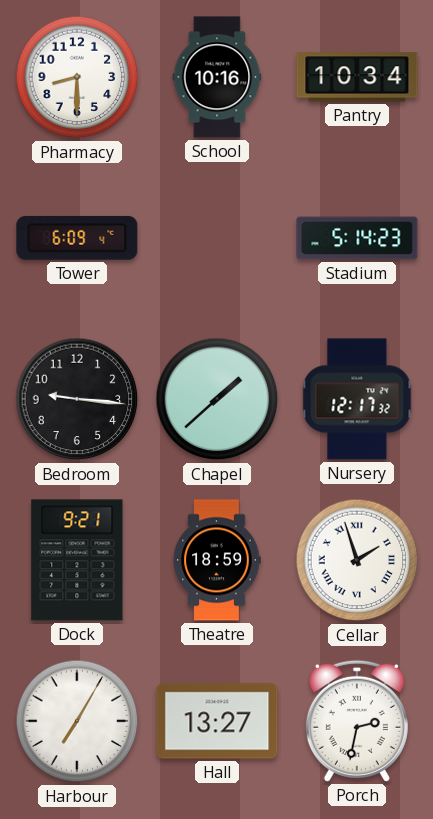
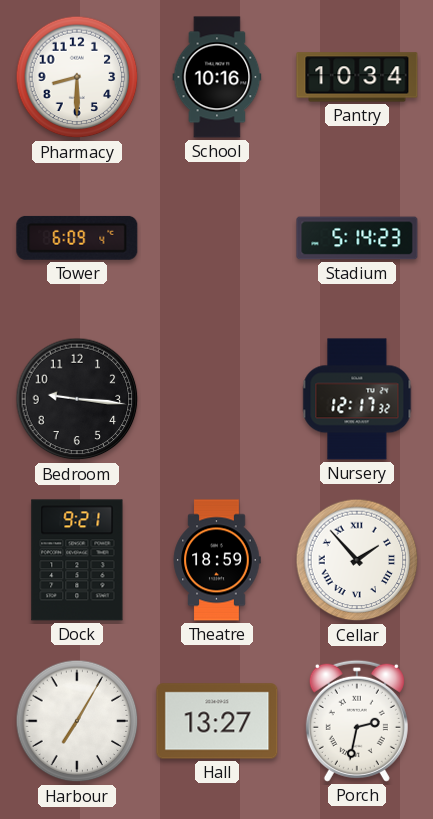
Chapel: 1:38 -> none (217, 399)
Cellar: 1:57 -> 1:53 (357, 560)
